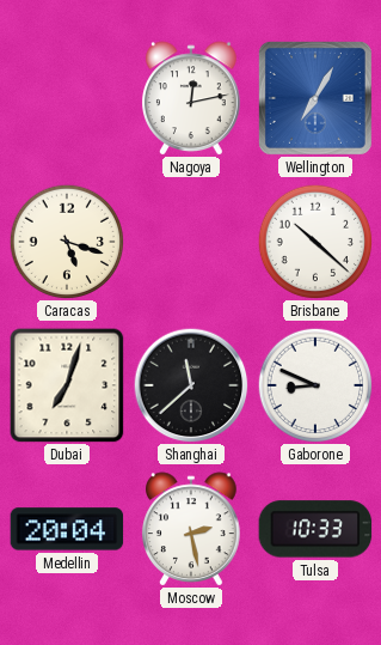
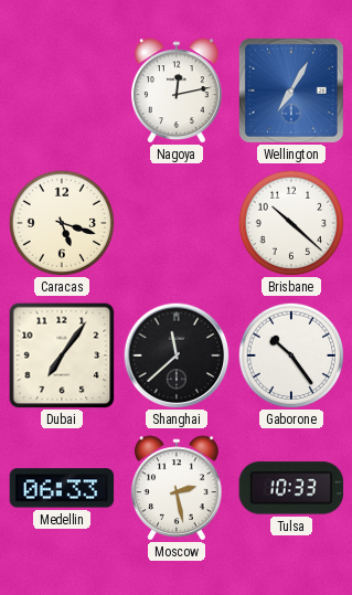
Dubai: 7:03 -> 7:06 (62, 355)
Gaborone: 8:49 -> 10:24 (291, 355)
Medellin: 20:04 -> 06:33 (62, 488)
